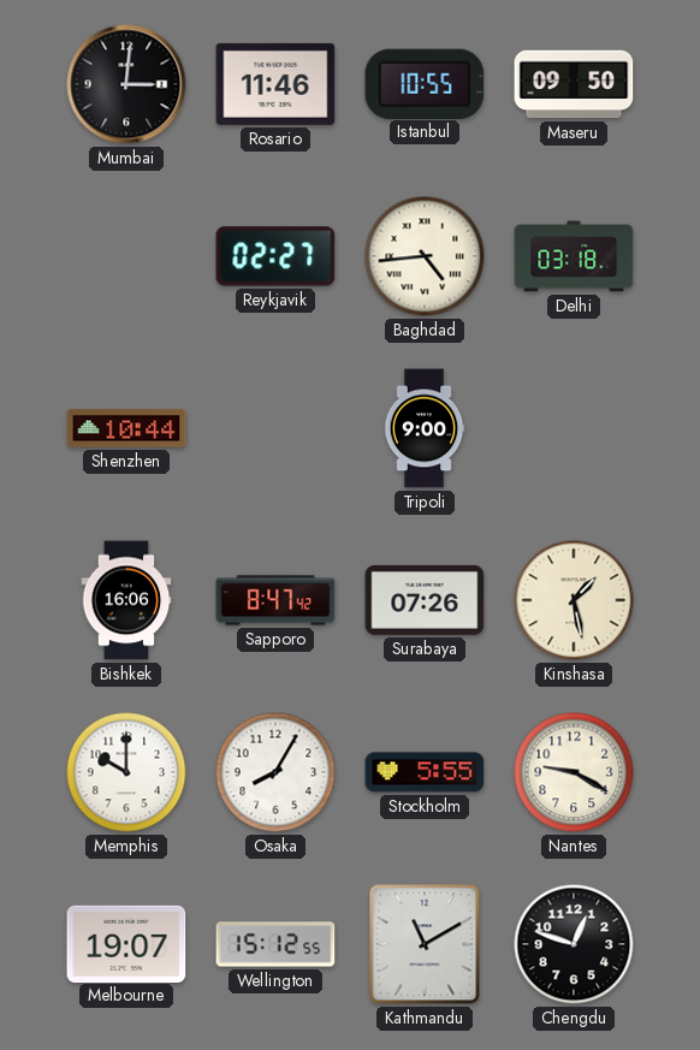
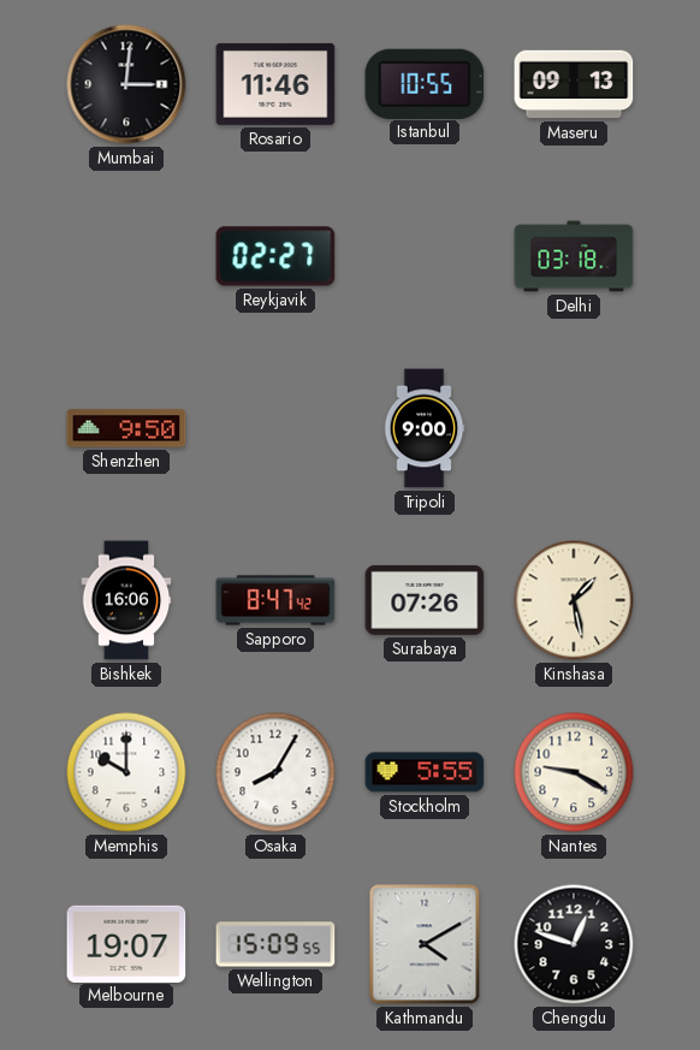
Maseru: 09:50 -> 09:13 (574, 84)
Baghdad: 4:44 -> none (425, 256)
Shenzhen: 10:44 -> 9:50 (126, 428)
Wellington: 15:12 -> 15:09 (275, 944)
Kathmandu: 11:10 -> 4:10 (425, 944)
